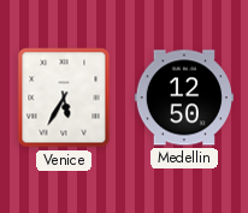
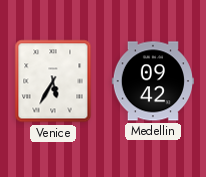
Medellin: 12:50 -> 09:42 (152, 81)
